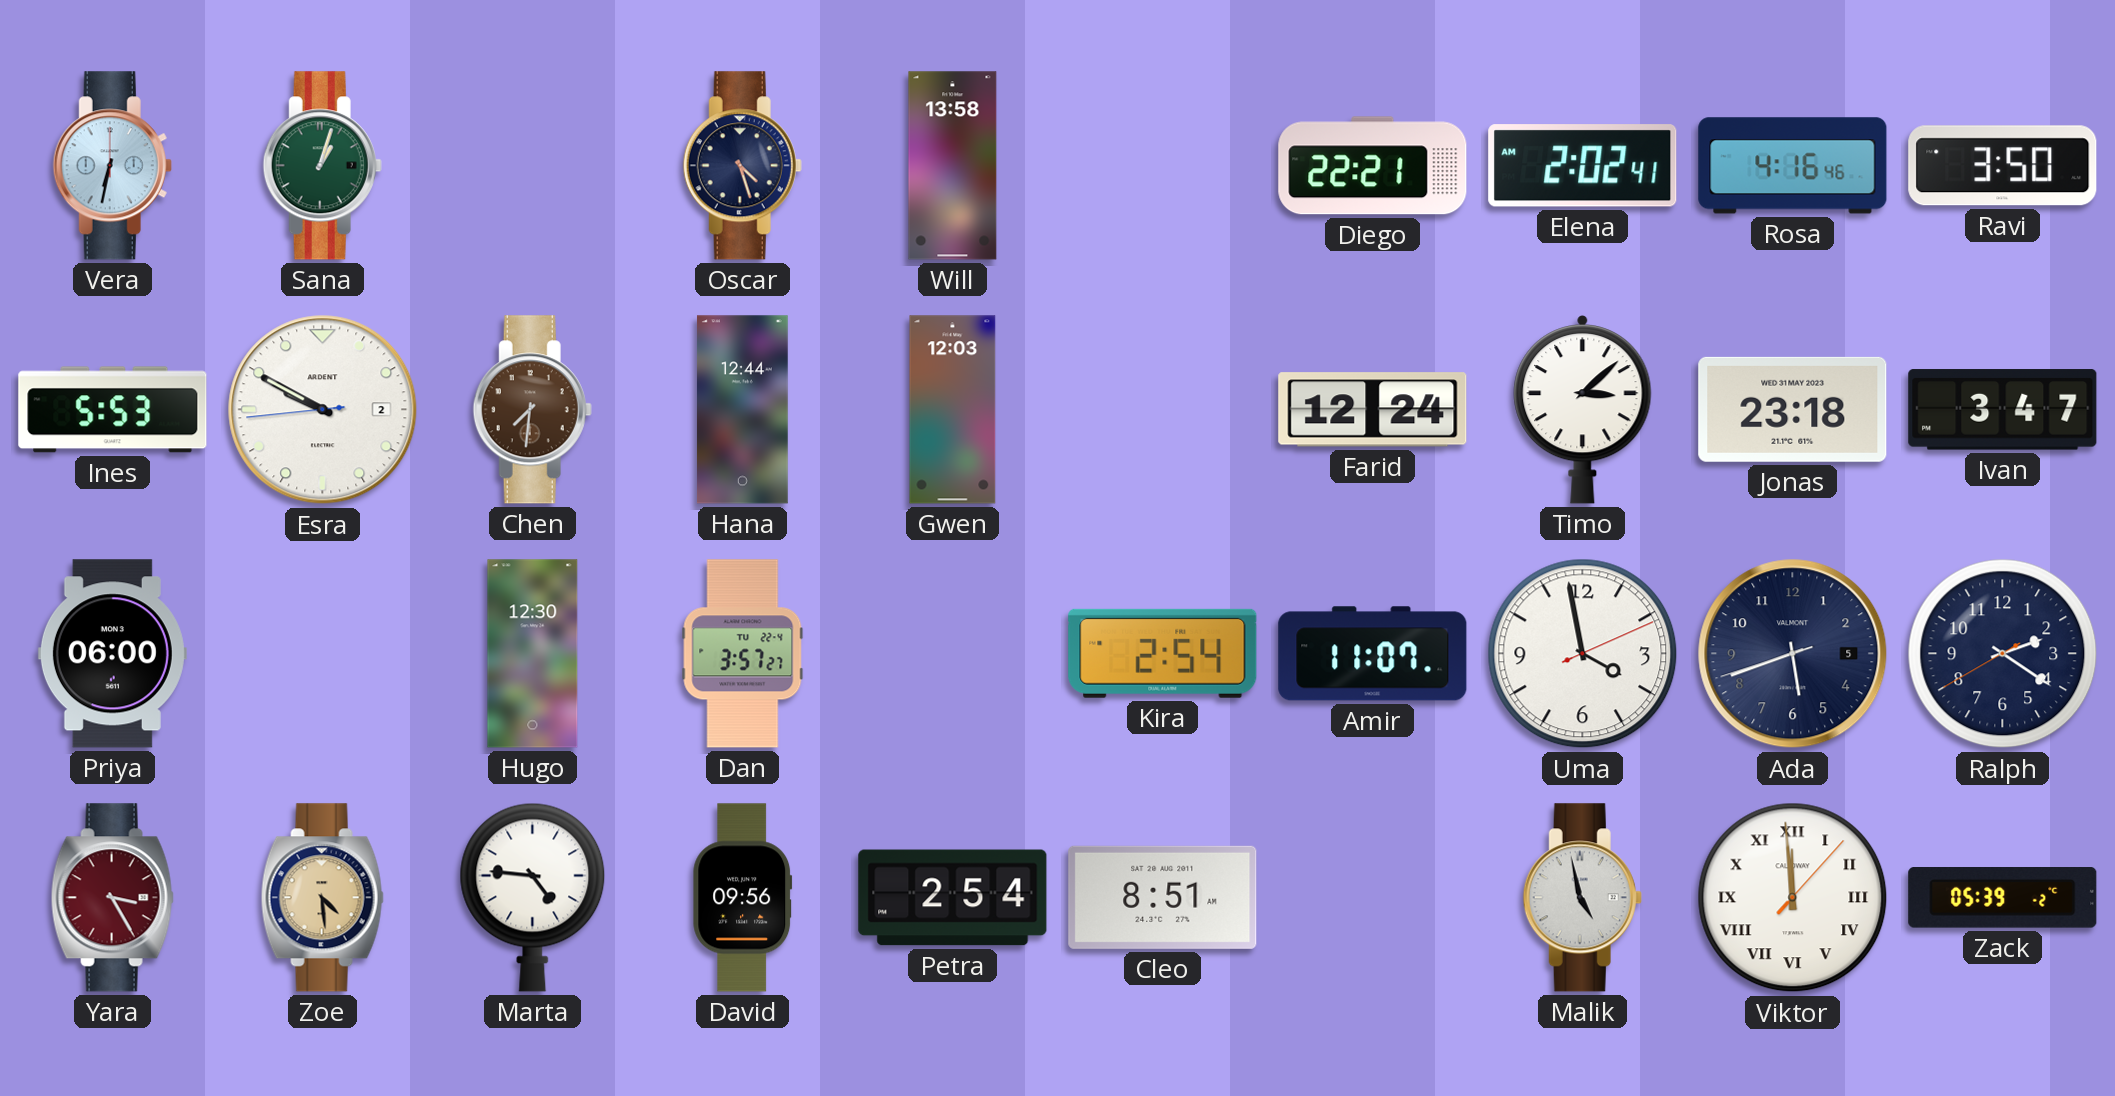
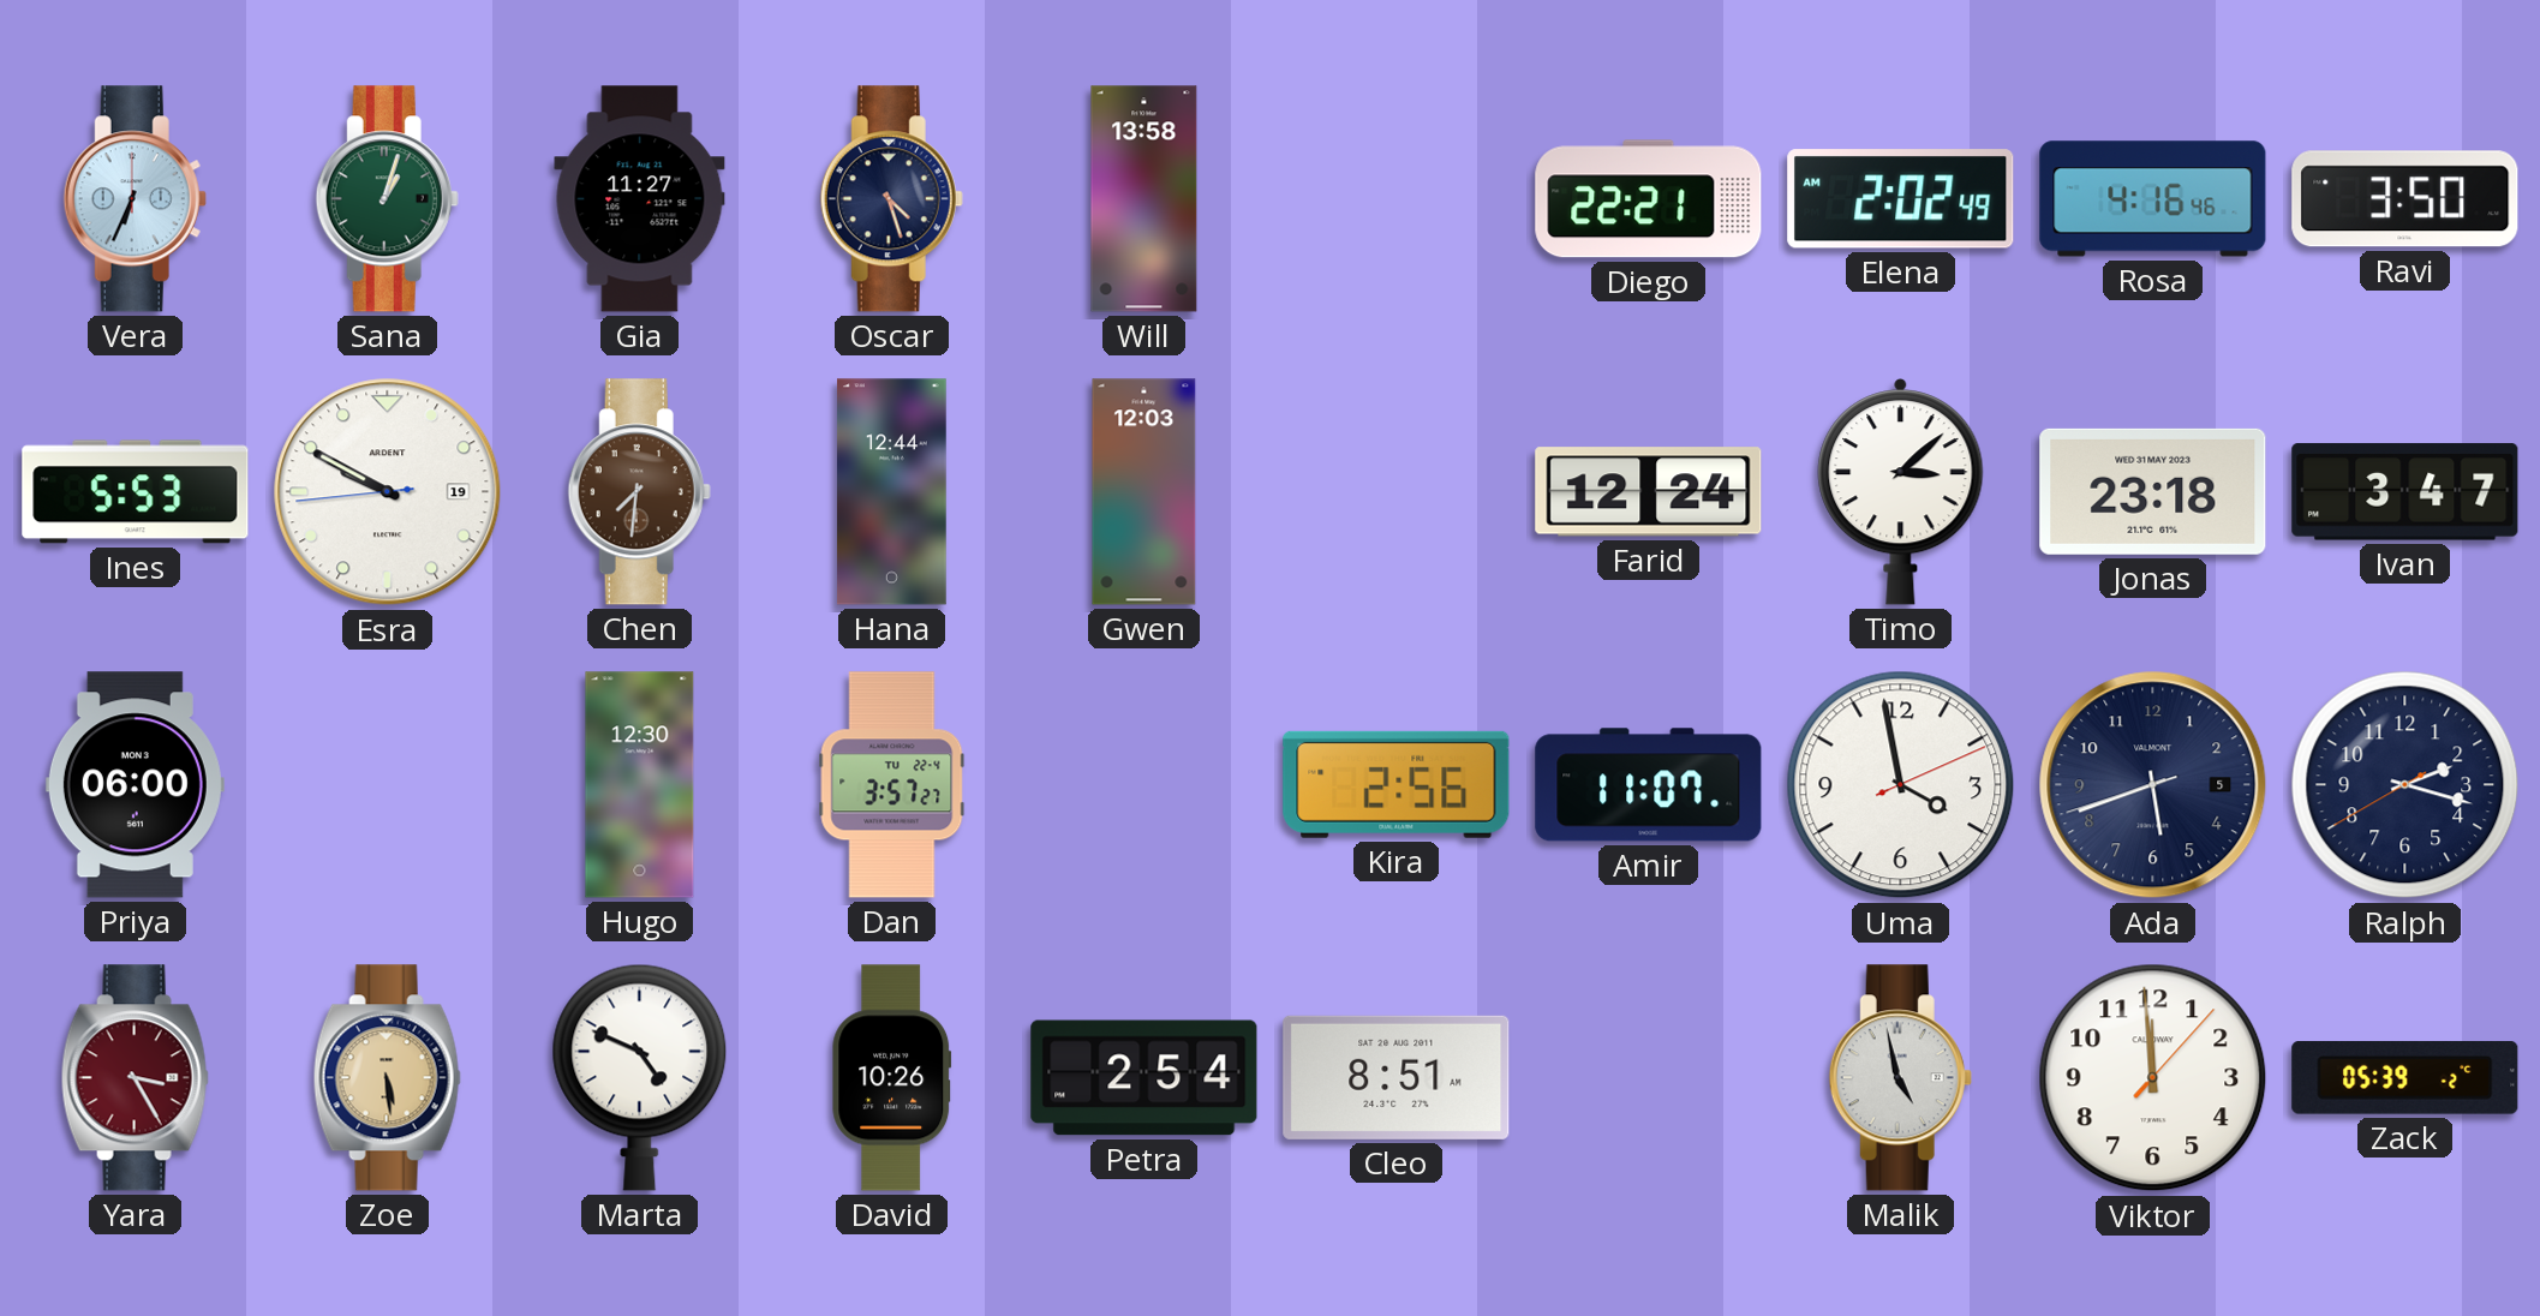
Vera: 6:32 -> 6:34 (135, 199)
Gia: none -> 11:27 (640, 199)
Elena: 2:02:41 AM -> 2:02:49 AM (1901, 199)
Esra date: 2 -> 19 (388, 492)
Kira: 2:54 -> 2:56 (1397, 784)
Ralph: 2:20 -> 2:17 (2405, 785)
Zoe: 4:29 -> 5:29 (387, 1078)
Marta: 4:46 -> 4:49 (640, 1077)
David: 09:56 -> 10:26 (892, 1078)
Viktor numerals: Roman -> Arabic (2153, 1078)
